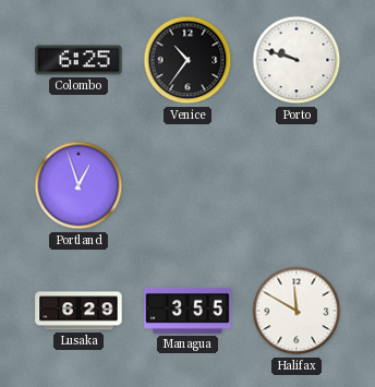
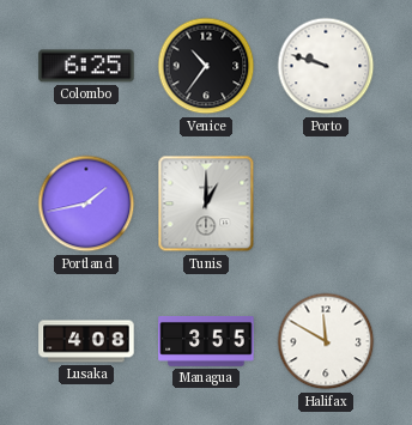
Portland: 12:57 -> 1:43 (86, 204)
Tunis: none -> 1:00 (206, 204)
Lusaka: 6:29 -> 4:08 (86, 341)
